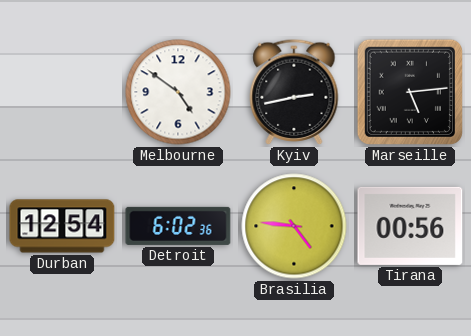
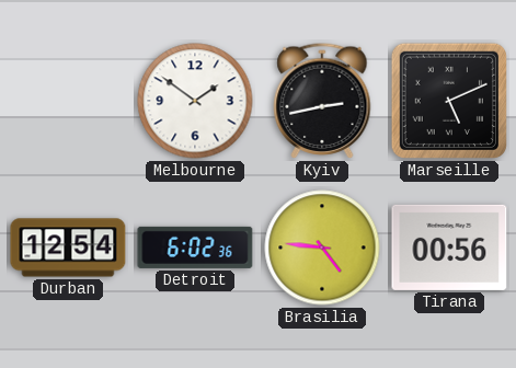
Melbourne: 4:51 -> 1:51 (195, 101)
Marseille: 5:14 -> 5:11 (449, 101)
